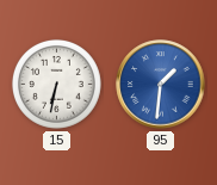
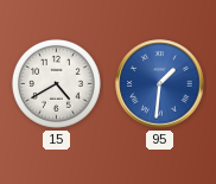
15: 6:32 -> 4:40 (56, 83)
